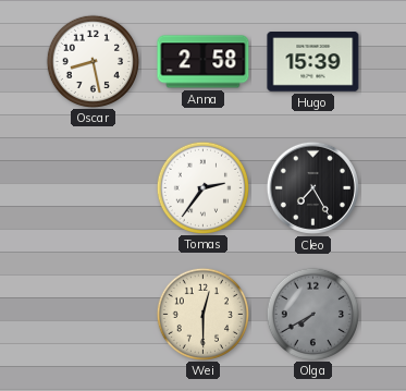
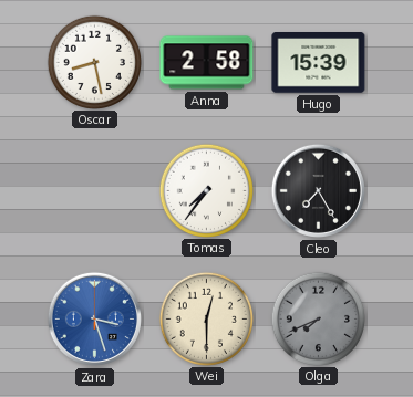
Tomas: 2:36 -> 7:36 (206, 190)
Zara: none -> 3:27 (94, 318)
Olga: 7:40 -> 7:41 (318, 318)
